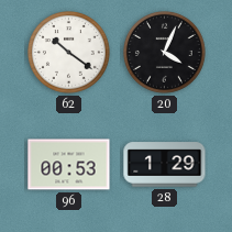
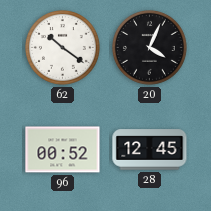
96: 00:53 -> 00:52 (63, 150)
28: 1:29 -> 12:45 (150, 150)
